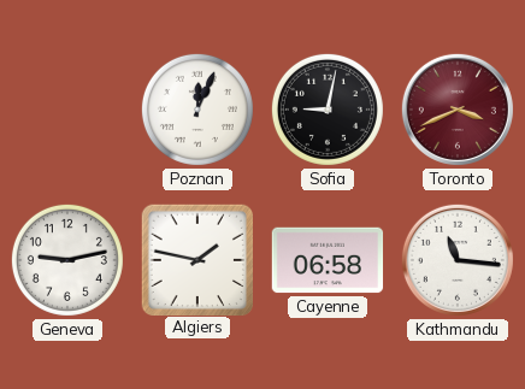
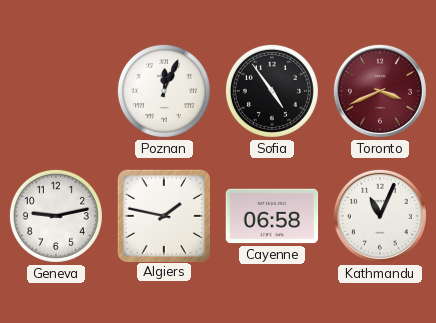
Sofia: 9:02 -> 4:54 (272, 91)
Kathmandu: 11:16 -> 11:04 (380, 216)
